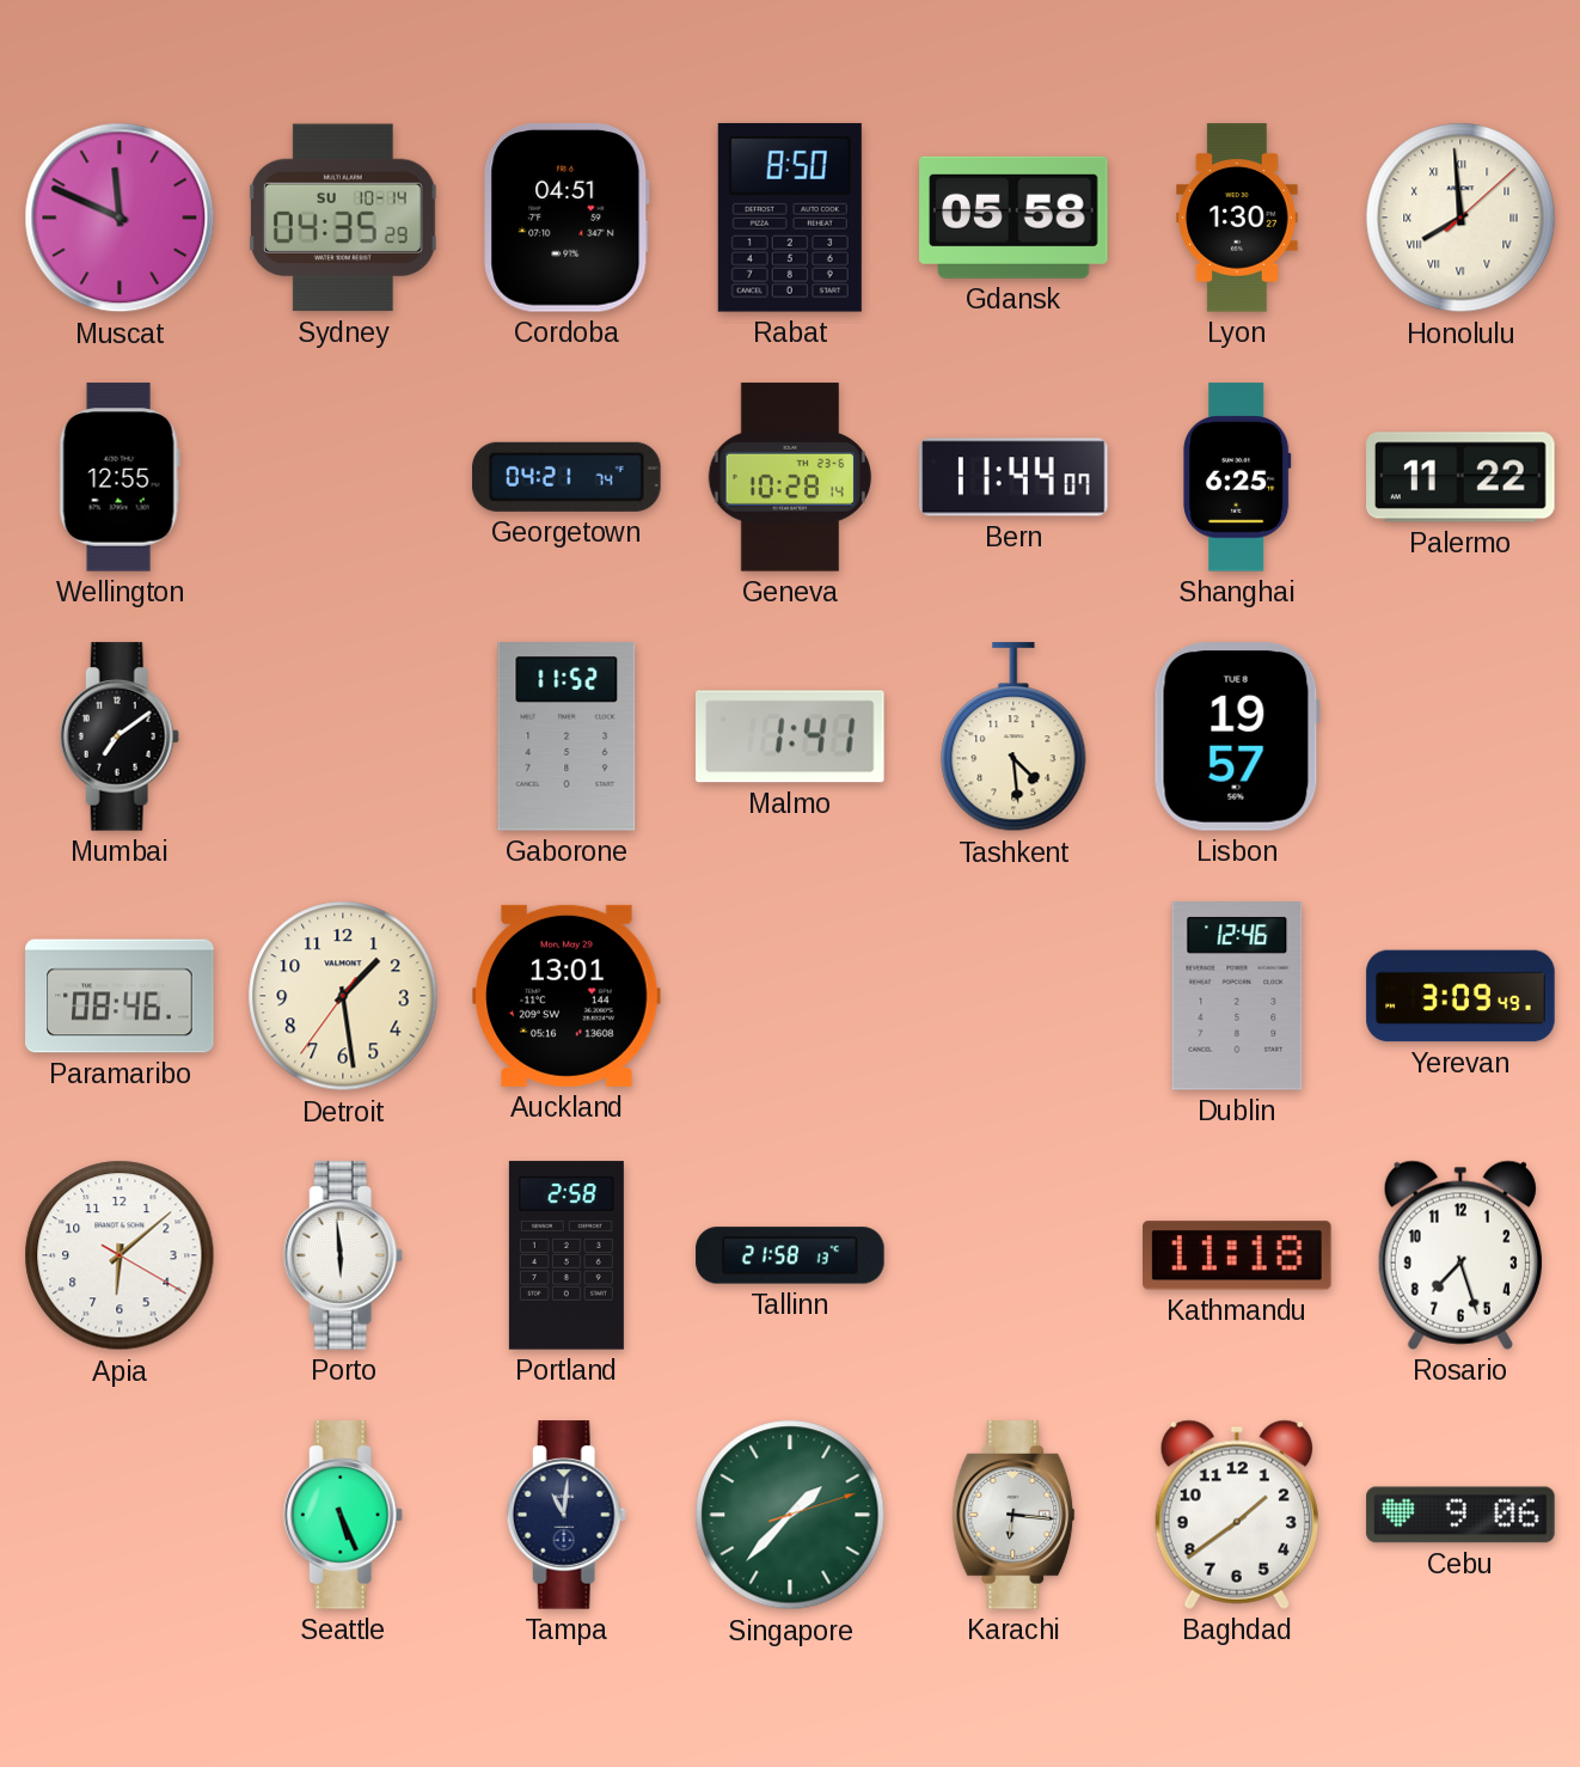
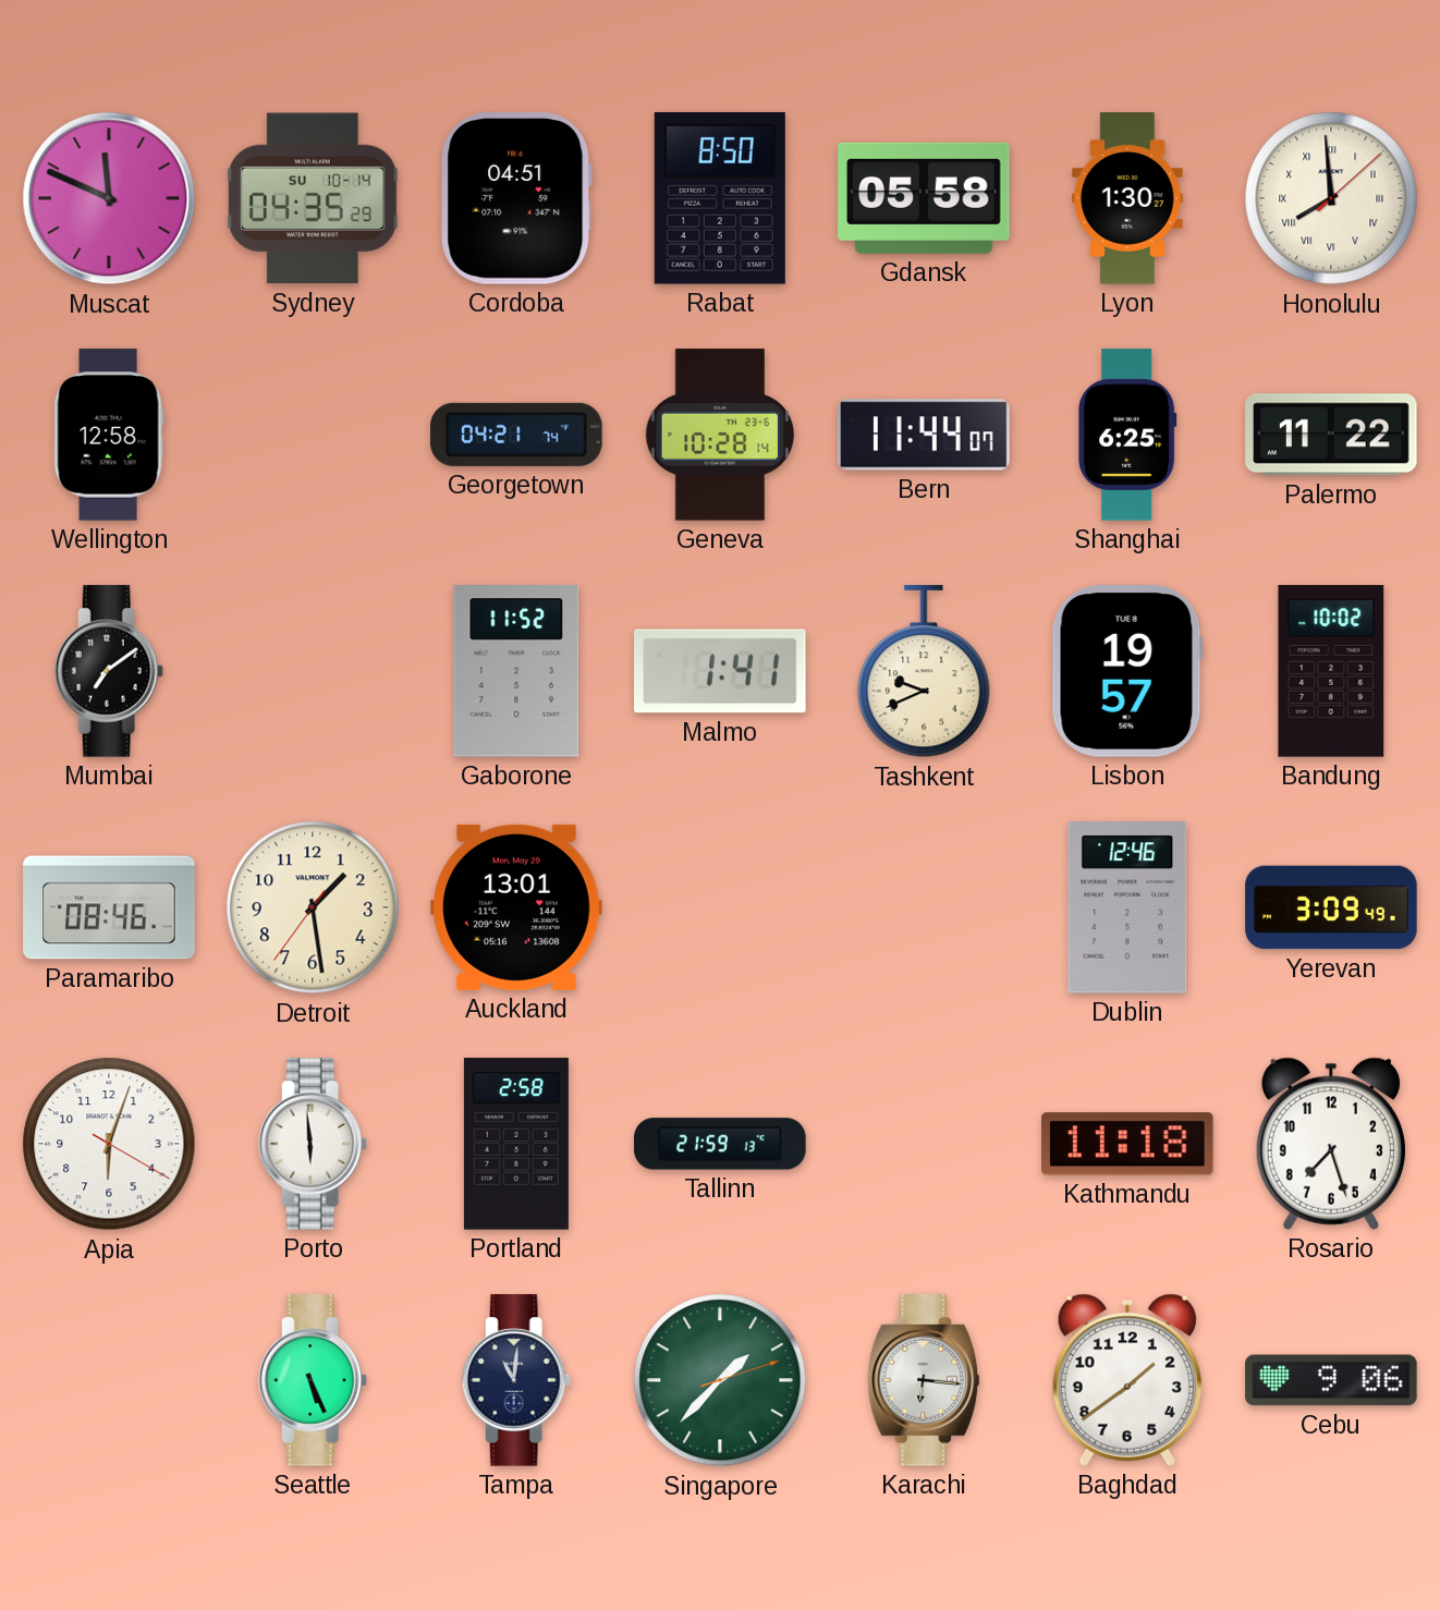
Wellington: 12:55 -> 12:58 (109, 435)
Tashkent: 4:29 -> 9:41 (924, 672)
Bandung: none -> 10:02 (1331, 671)
Apia: 6:08 -> 6:03 (109, 1144)
Tallinn: 21:58 -> 21:59 (720, 1144)
